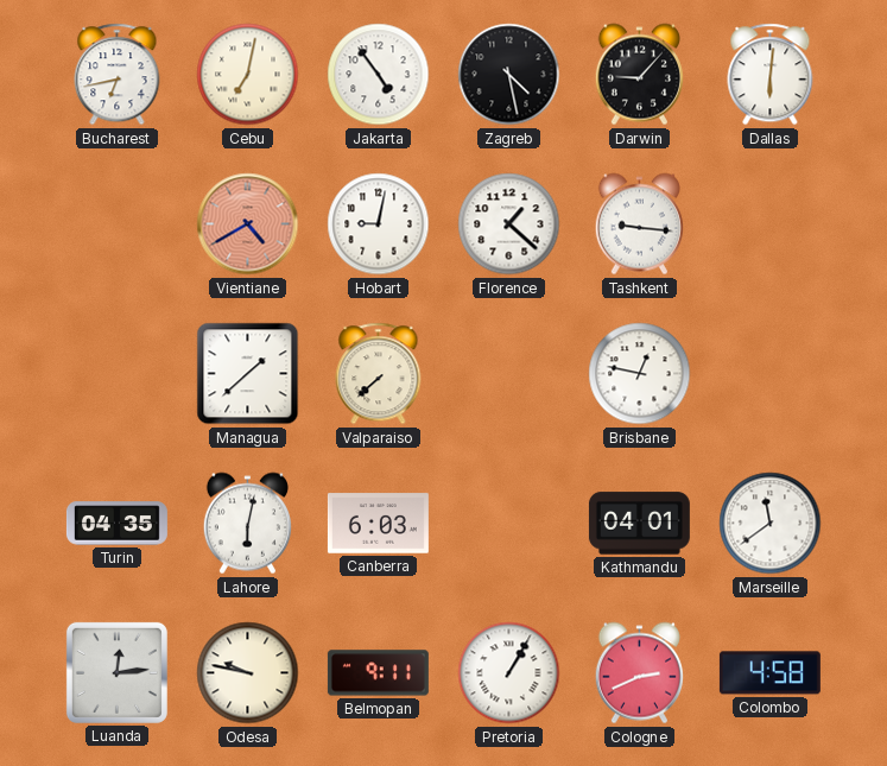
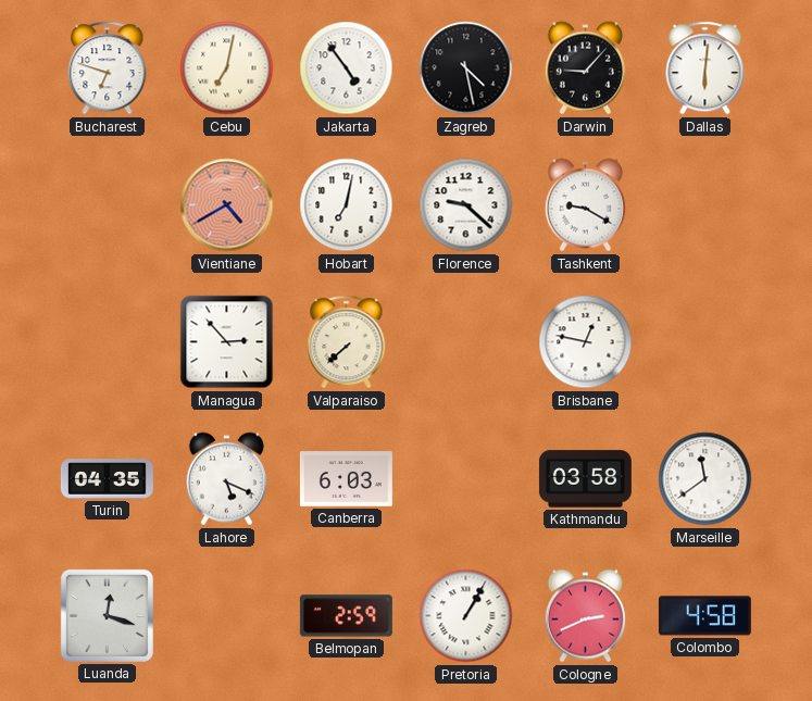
Bucharest: 6:43 -> 6:48 (108, 68)
Hobart: 9:02 -> 7:02 (347, 205)
Florence: 1:22 -> 9:22 (466, 205)
Tashkent: 9:16 -> 9:20 (585, 205)
Managua: 1:38 -> 2:53 (227, 342)
Lahore: 6:02 -> 5:19 (226, 479)
Kathmandu: 04:01 -> 03:58 (585, 479)
Luanda: 12:14 -> 12:18 (107, 615)
Odesa: 9:47 -> none (248, 673)
Belmopan: 9:11 -> 2:59 (346, 616)
